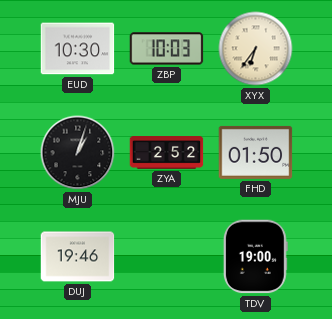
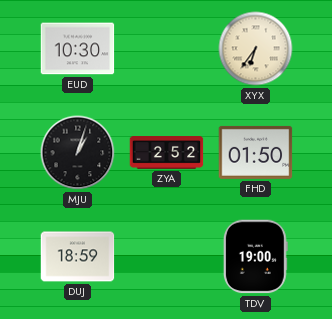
ZBP: 10:03 -> none (167, 49)
DUJ: 19:46 -> 18:59 (78, 257)
